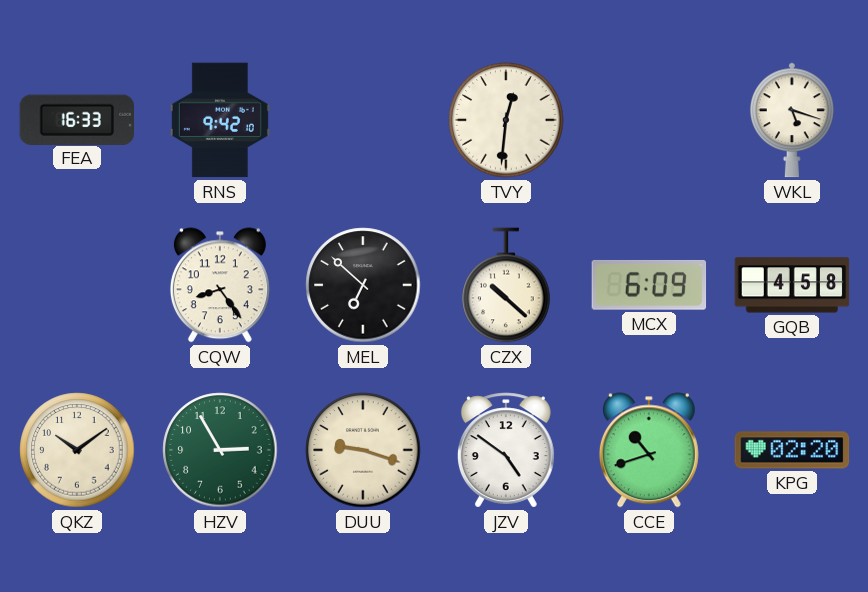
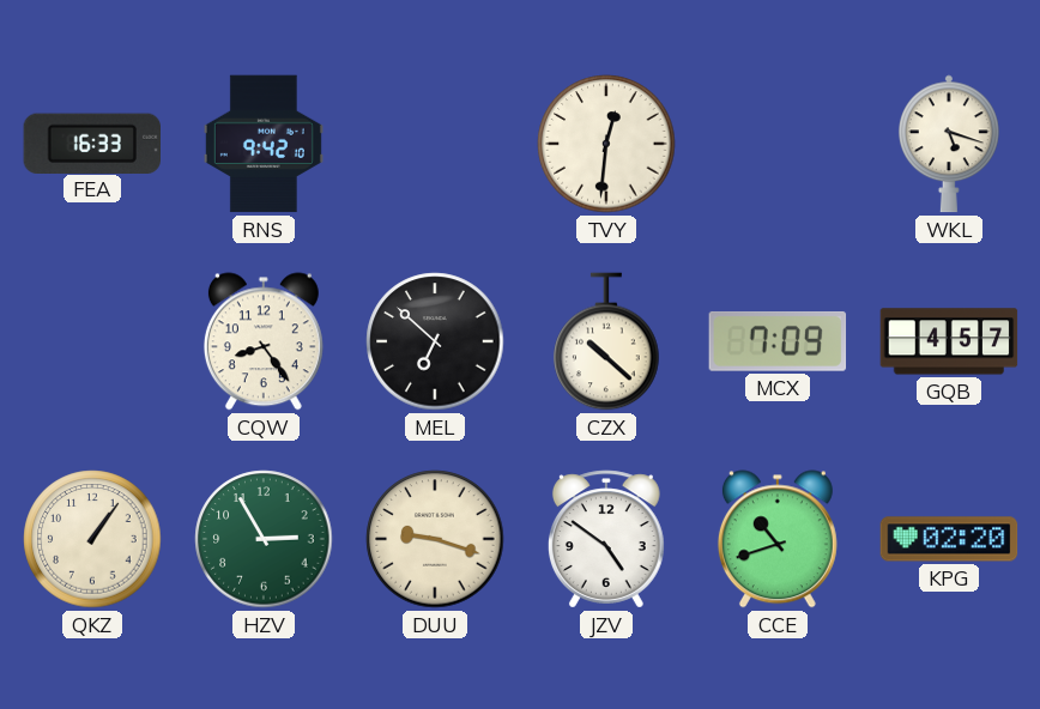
MCX: 6:09 -> 7:09 (778, 341)
GQB: 4:58 -> 4:57 (949, 341)
QKZ: 10:09 -> 1:06 (92, 539)
